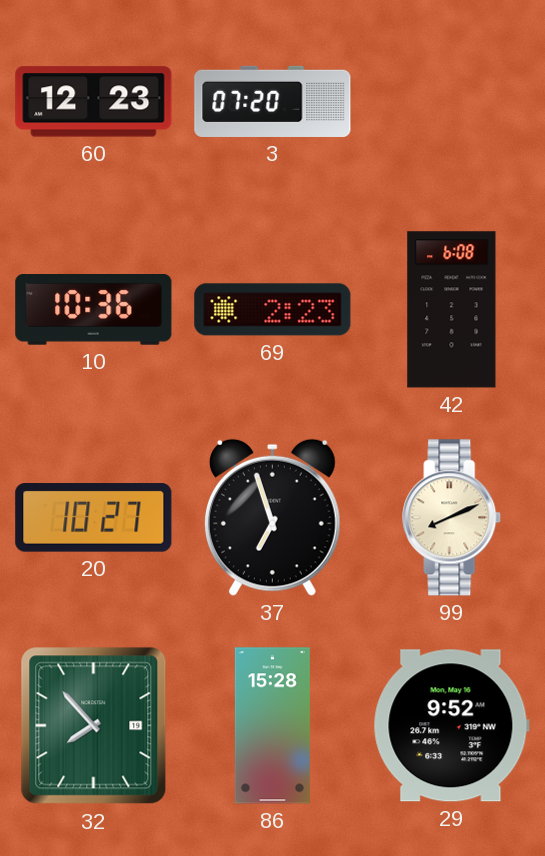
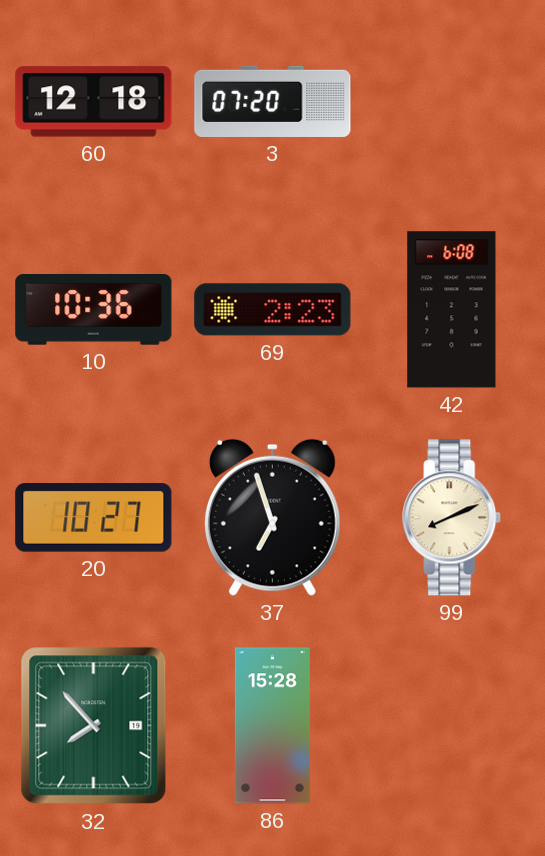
60: 12:23 -> 12:18 (94, 102)
29: 9:52 -> none (451, 726)
